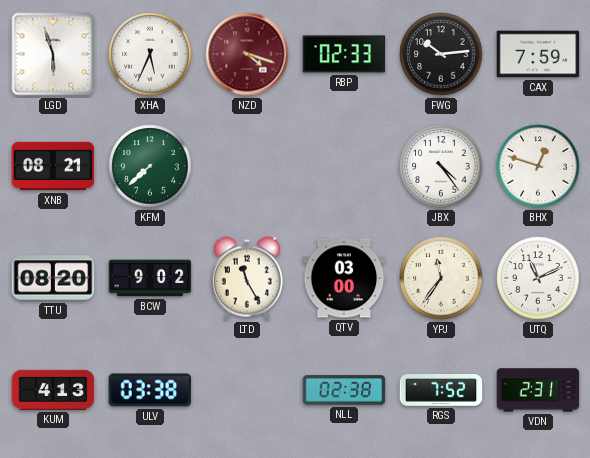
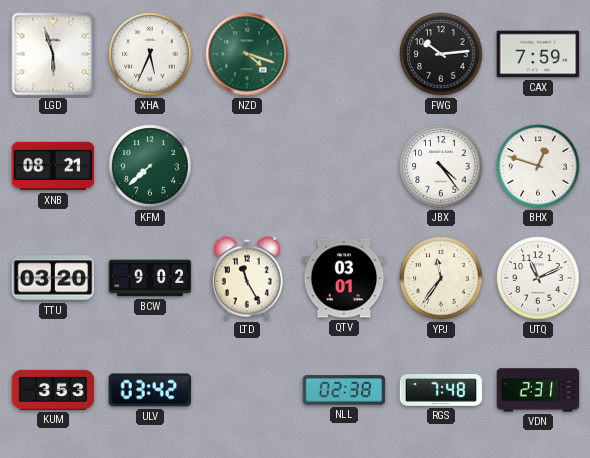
NZD dial: burgundy -> green (247, 54)
RBP: 02:33 -> none (344, 54)
TTU: 08:20 -> 03:20 (53, 278)
QTV: 03:00 -> 03:01 (344, 278)
KUM: 4:13 -> 3:53 (53, 390)
ULV: 03:38 -> 03:42 (150, 390)
RGS: 7:52 -> 7:48 (441, 391)
